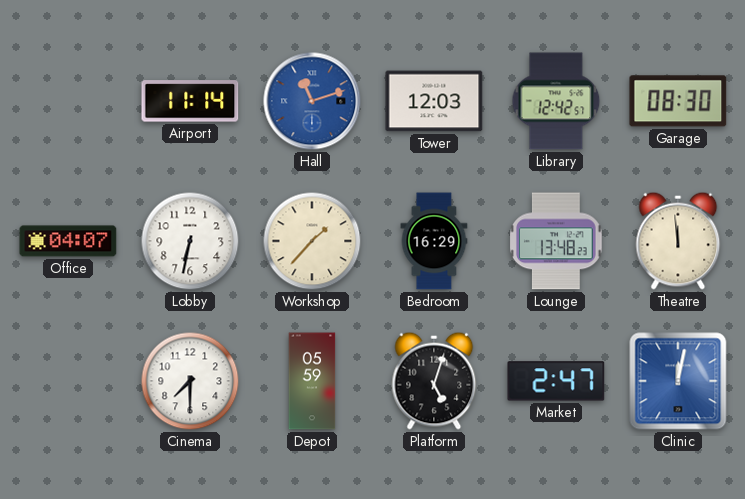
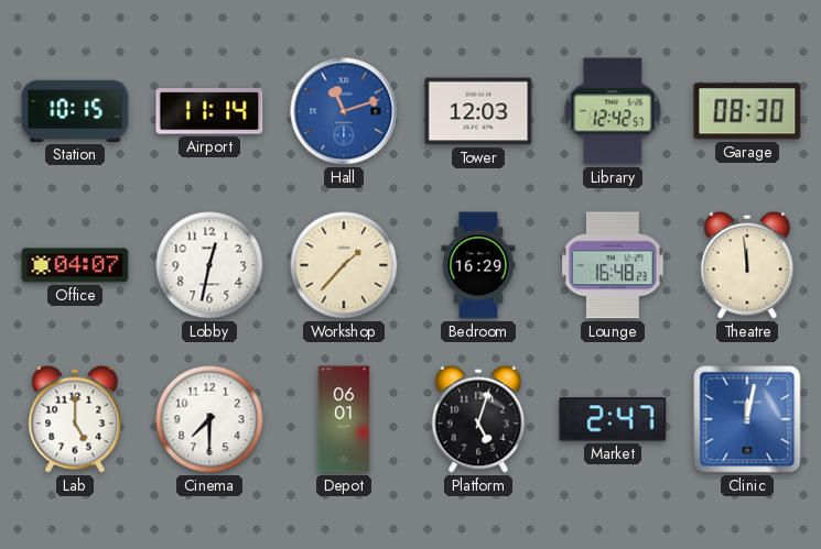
Station: none -> 10:15 (75, 111)
Lobby: 6:32 -> 12:32 (209, 265)
Lounge: 13:48 -> 16:48 (613, 265)
Lab: none -> 5:00 (75, 419)
Depot: 05:59 -> 06:01 (344, 419)
